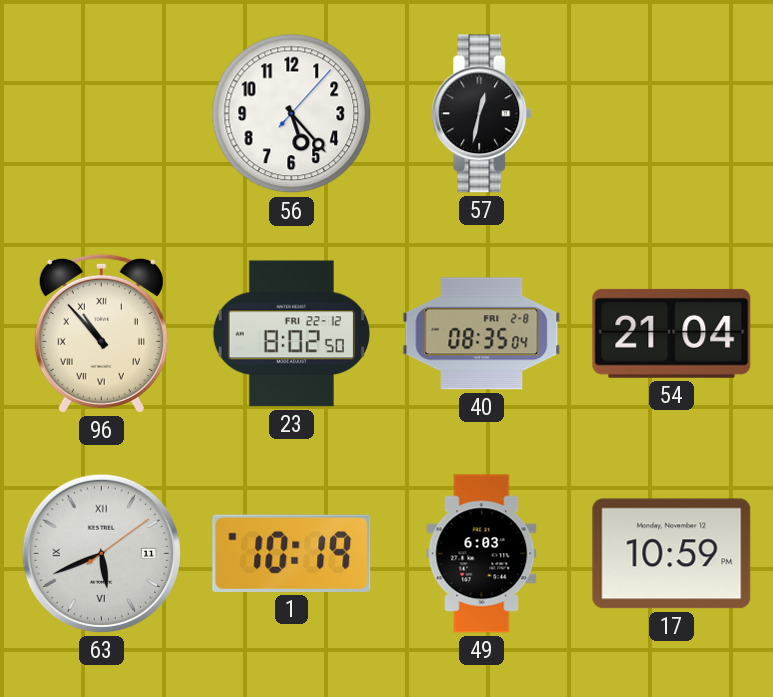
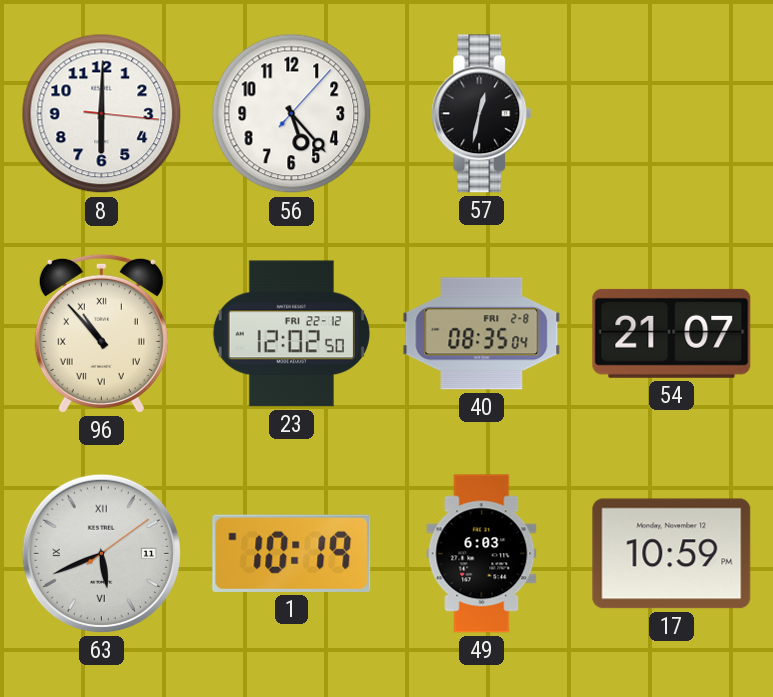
8: none -> 6:00 (102, 114)
23: 8:02 -> 12:02 (291, 334)
54: 21:04 -> 21:07 (672, 333)
